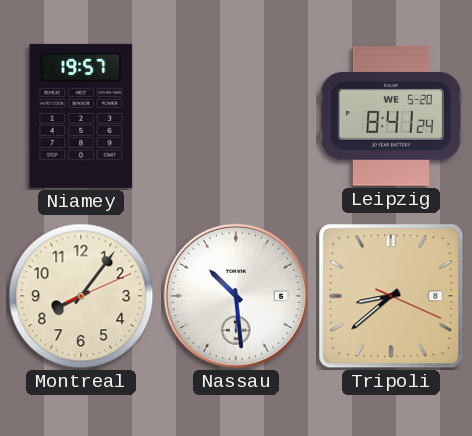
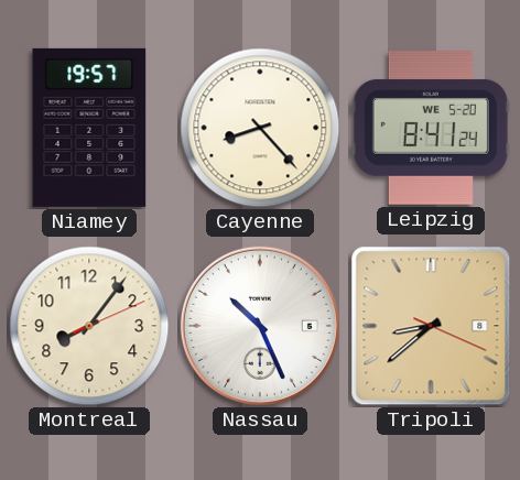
Cayenne: none -> 8:23 (260, 128)
Nassau: 10:29 -> 10:26 (260, 326)
